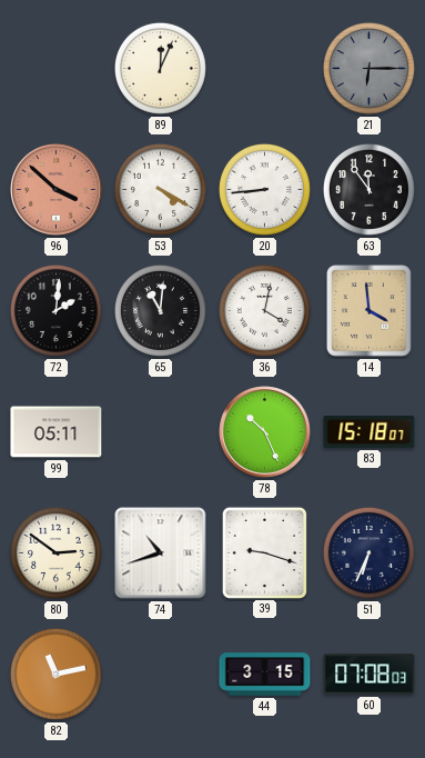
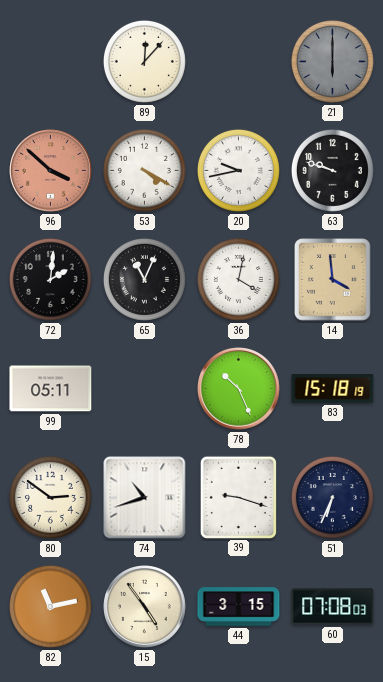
89: 12:04 -> 12:07 (144, 61)
21: 6:15 -> 6:00 (332, 61)
20: 8:44 -> 9:43 (238, 170)
63: 11:54 -> 9:48 (332, 170)
65: 11:01 -> 11:04 (144, 279)
83: 15:18:07 -> 15:18:19 (333, 388)
15: none -> 4:54 (145, 607)
